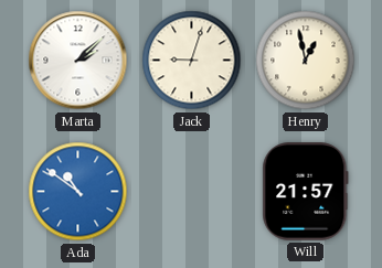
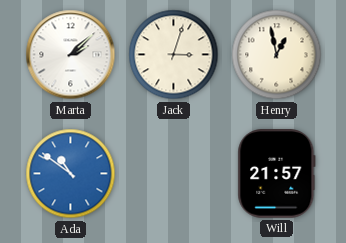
Jack: 9:03 -> 3:03 (174, 55)
